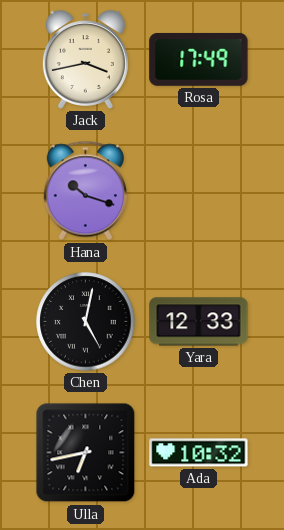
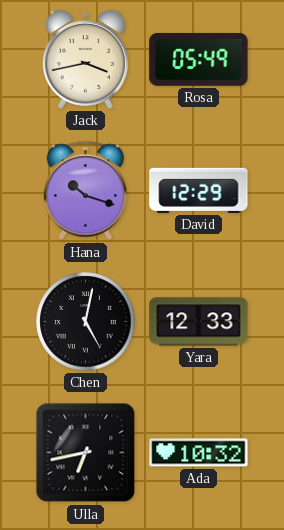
Rosa: 17:49 -> 05:49 (199, 59)
David: none -> 12:29 (199, 190)
